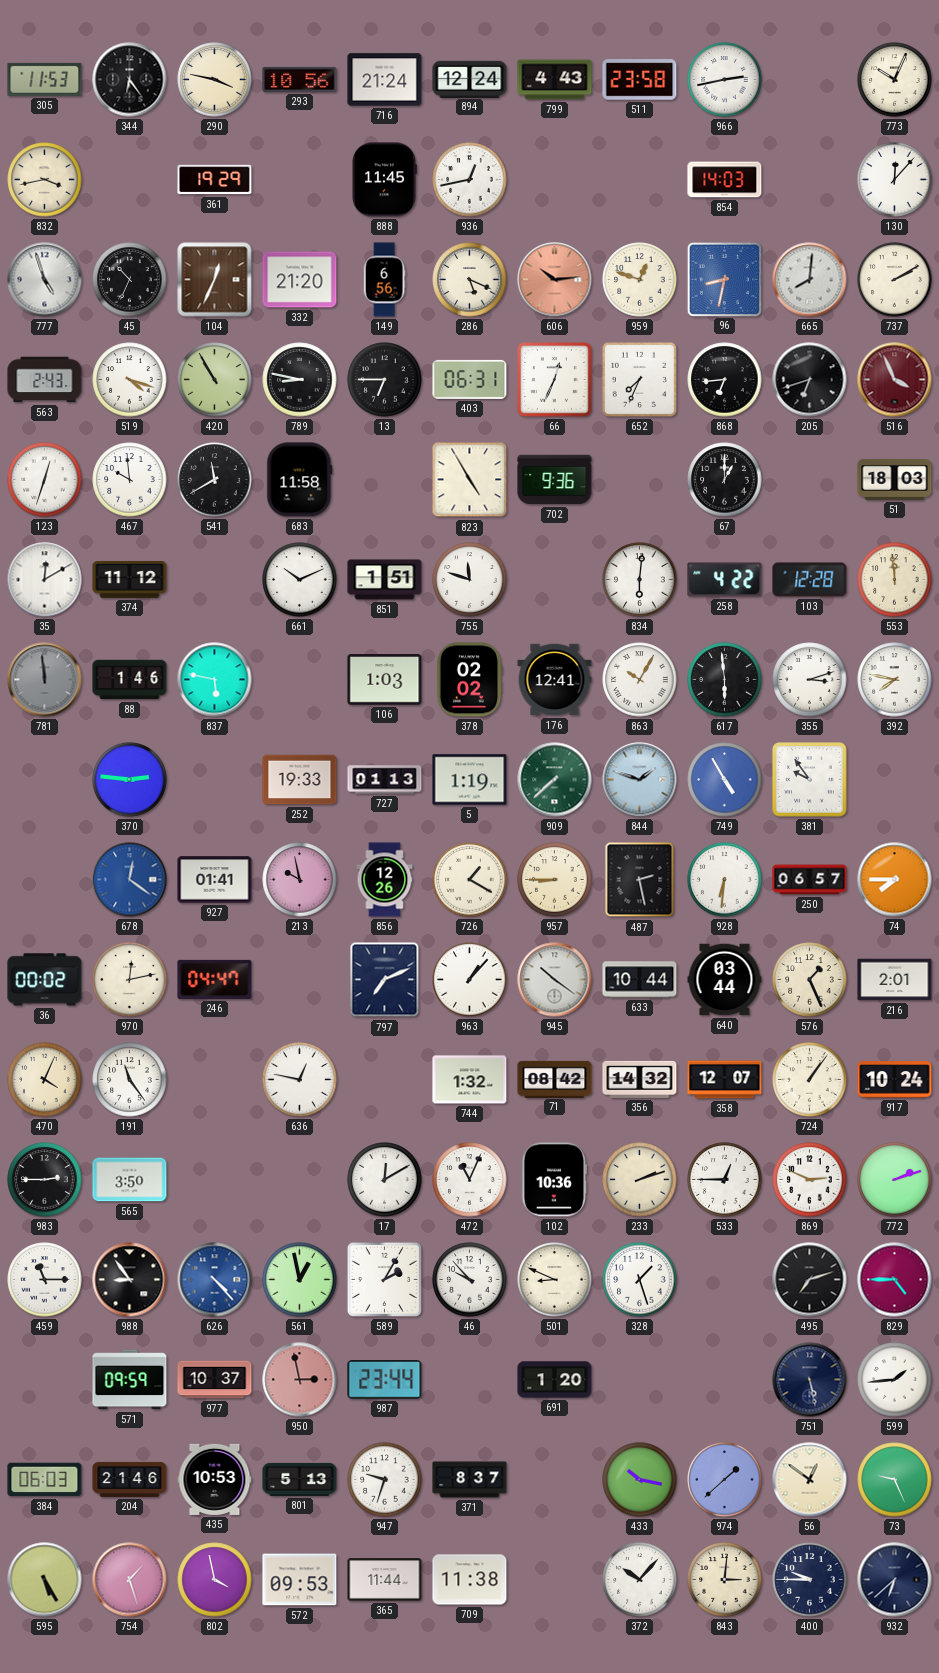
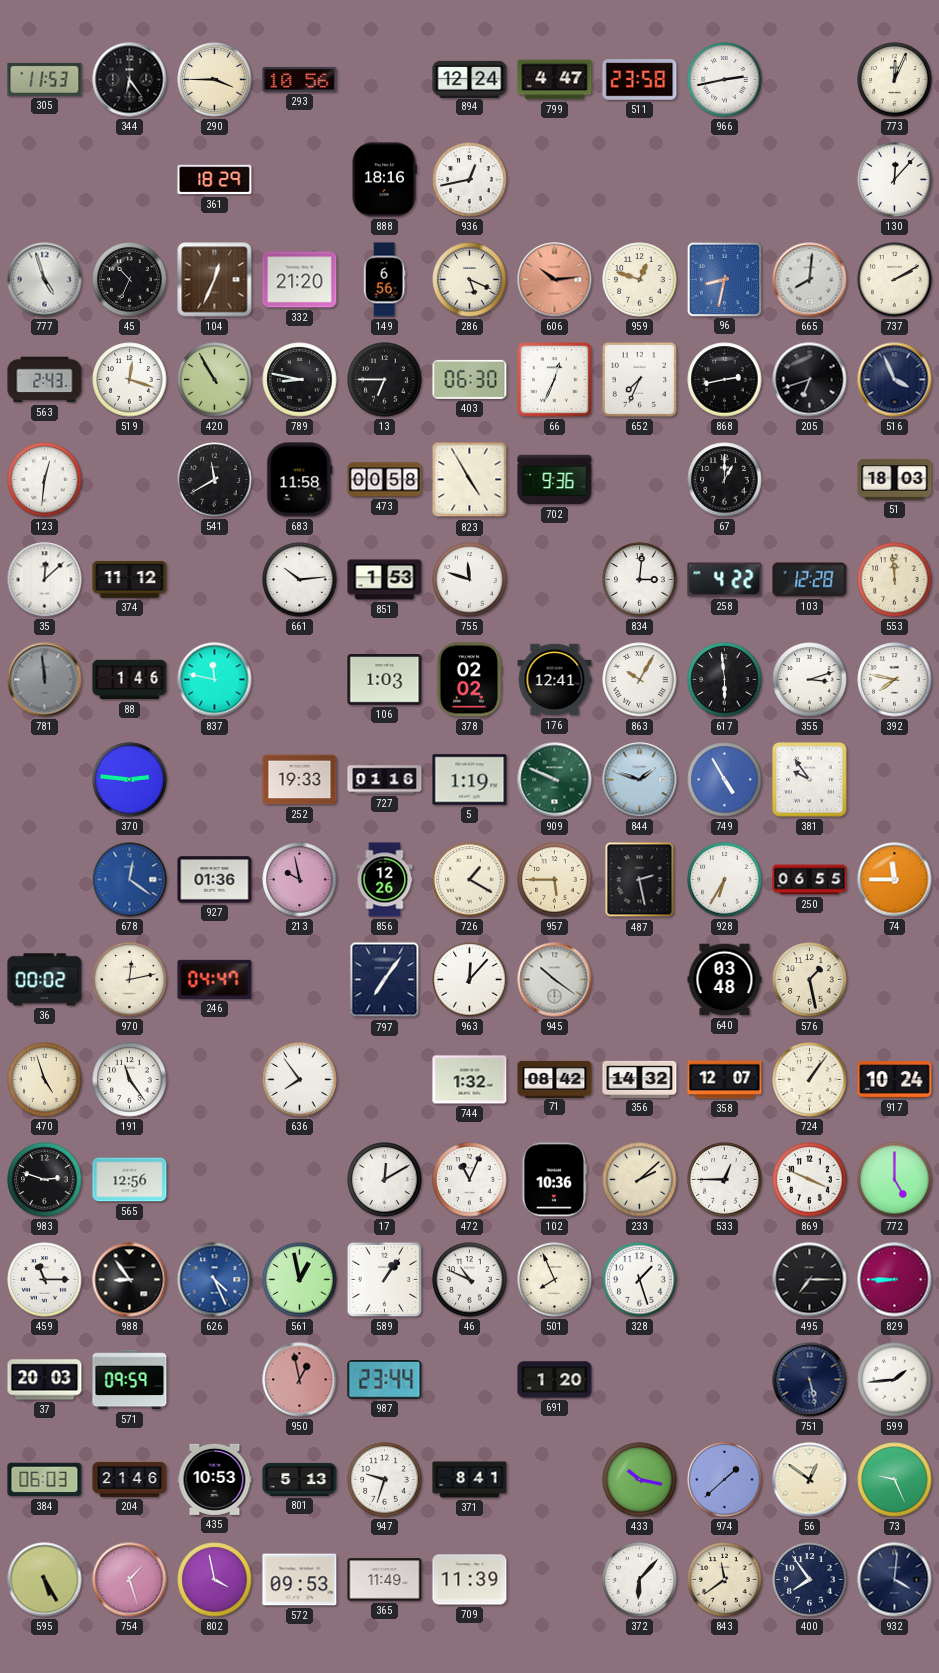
290: 3:47 -> 3:45 (215, 80)
716: 21:24 -> none (385, 80)
799: 4:43 -> 4:47 (555, 80)
773: 10:04 -> 12:04 (895, 80)
832: 3:43 -> none (45, 180)
361: 19:29 -> 18:29 (215, 180)
888: 11:45 -> 18:16 (384, 180)
854: 14:03 -> none (725, 180)
519: 4:18 -> 12:18 (130, 380)
403: 06:31 -> 06:30 (470, 379)
868: 6:44 -> 2:43 (725, 380)
516 dial: burgundy -> navy (895, 380)
123: 12:33 -> 12:31 (45, 480)
467: 9:59 -> none (130, 480)
473: none -> 00:58 (385, 480)
35: 12:10 -> 12:08 (45, 580)
661: 10:11 -> 10:14 (300, 580)
851: 1:51 -> 1:53 (385, 580)
834: 6:01 -> 3:01 (640, 580)
837: 5:47 -> 11:47 (215, 680)
727: 01:13 -> 01:16 (385, 780)
909: 7:38 -> 9:49 (555, 780)
927: 01:41 -> 01:36 (215, 880)
957: 8:45 -> 5:45 (555, 880)
928: 6:31 -> 6:35 (725, 880)
250: 06:57 -> 06:55 (810, 880)
74: 7:45 -> 11:45 (895, 880)
797: 7:11 -> 7:06 (385, 980)
963: 1:07 -> 12:07 (470, 980)
633: 10:44 -> none (640, 980)
640: 03:44 -> 03:48 (725, 980)
576: 1:26 -> 1:28 (810, 980)
216: 2:01 -> none (895, 980)
470: 4:04 -> 4:57 (45, 1080)
636: 12:47 -> 7:54 (300, 1080)
983: 2:45 -> 2:48 (45, 1180)
565: 3:50 -> 12:56 (130, 1180)
233: 2:12 -> 2:08 (640, 1180)
869: 2:49 -> 3:49 (810, 1180)
772: 2:12 -> 5:00 (895, 1180)
626: 4:23 -> 4:26 (215, 1280)
589: 2:05 -> 1:06 (384, 1279)
46: 9:53 -> 10:49 (470, 1280)
501: 8:49 -> 7:56 (555, 1280)
495: 7:12 -> 7:15 (810, 1280)
829: 4:45 -> 8:45 (895, 1280)
37: none -> 20:03 (45, 1380)
977: 10:37 -> none (215, 1380)
950: 2:58 -> 12:58 (300, 1380)
371: 8:37 -> 8:41 (470, 1480)
365: 11:44 -> 11:49 (385, 1580)
709: 11:38 -> 11:39 (470, 1580)
372: 10:07 -> 6:07 (640, 1580)
843: 3:01 -> 11:39 (725, 1580)
400: 9:45 -> 7:54 (810, 1580)
932: 6:38 -> 4:01 (895, 1580)
